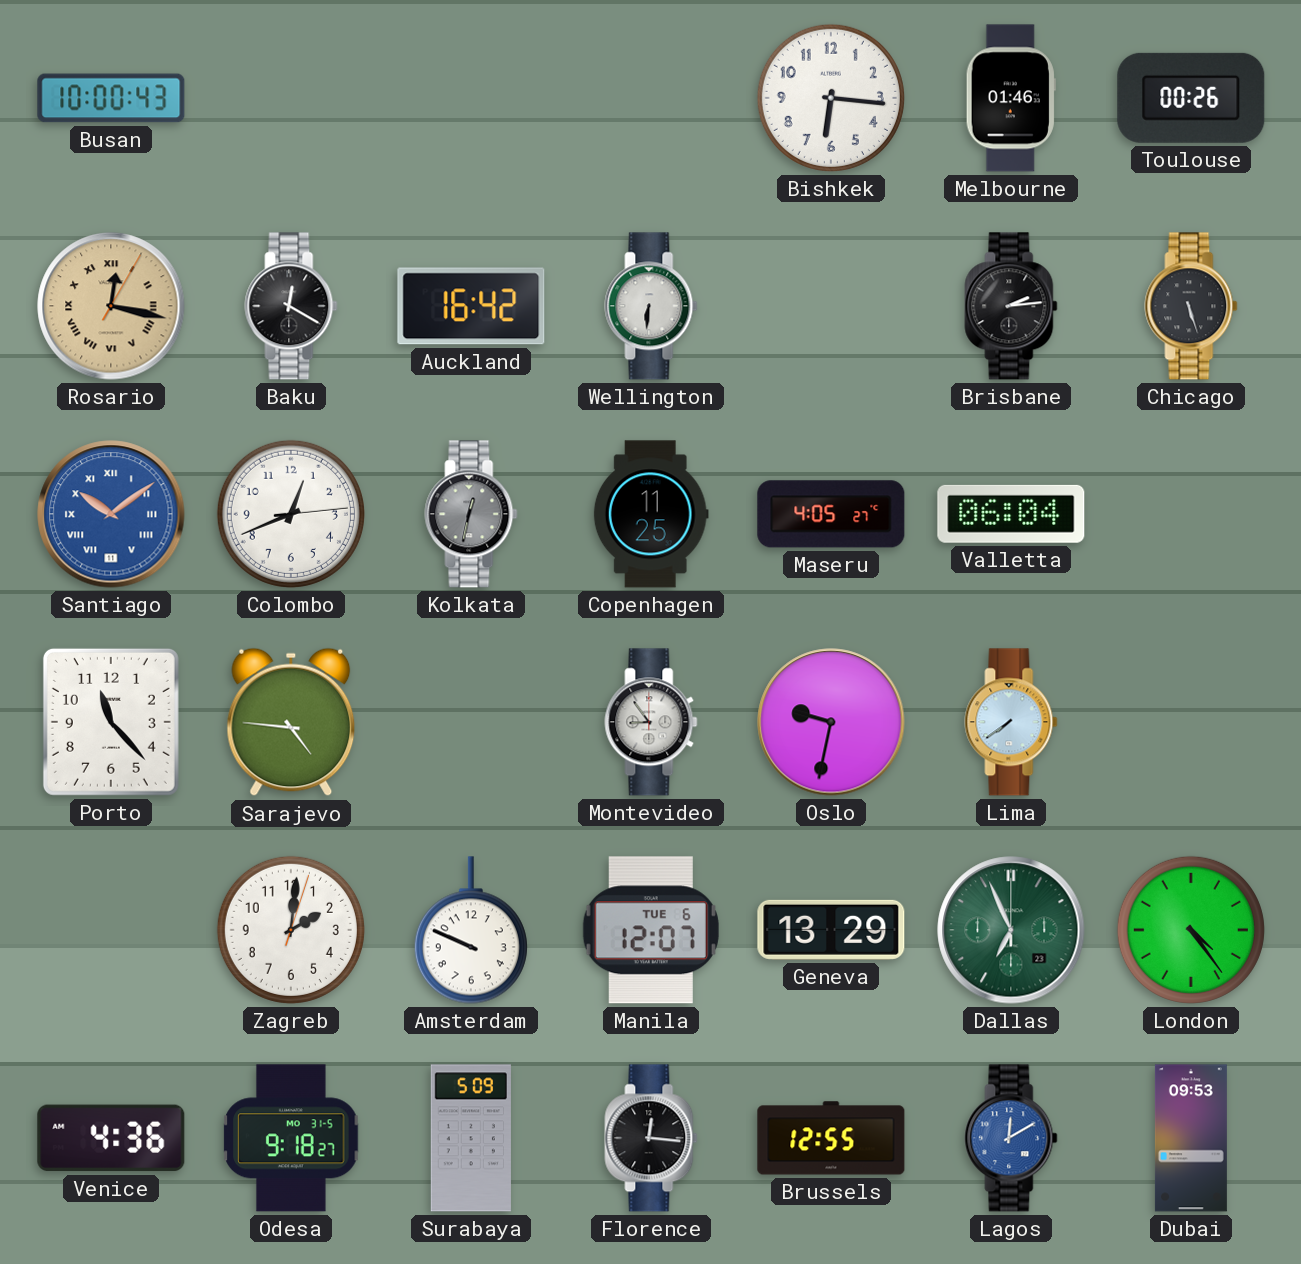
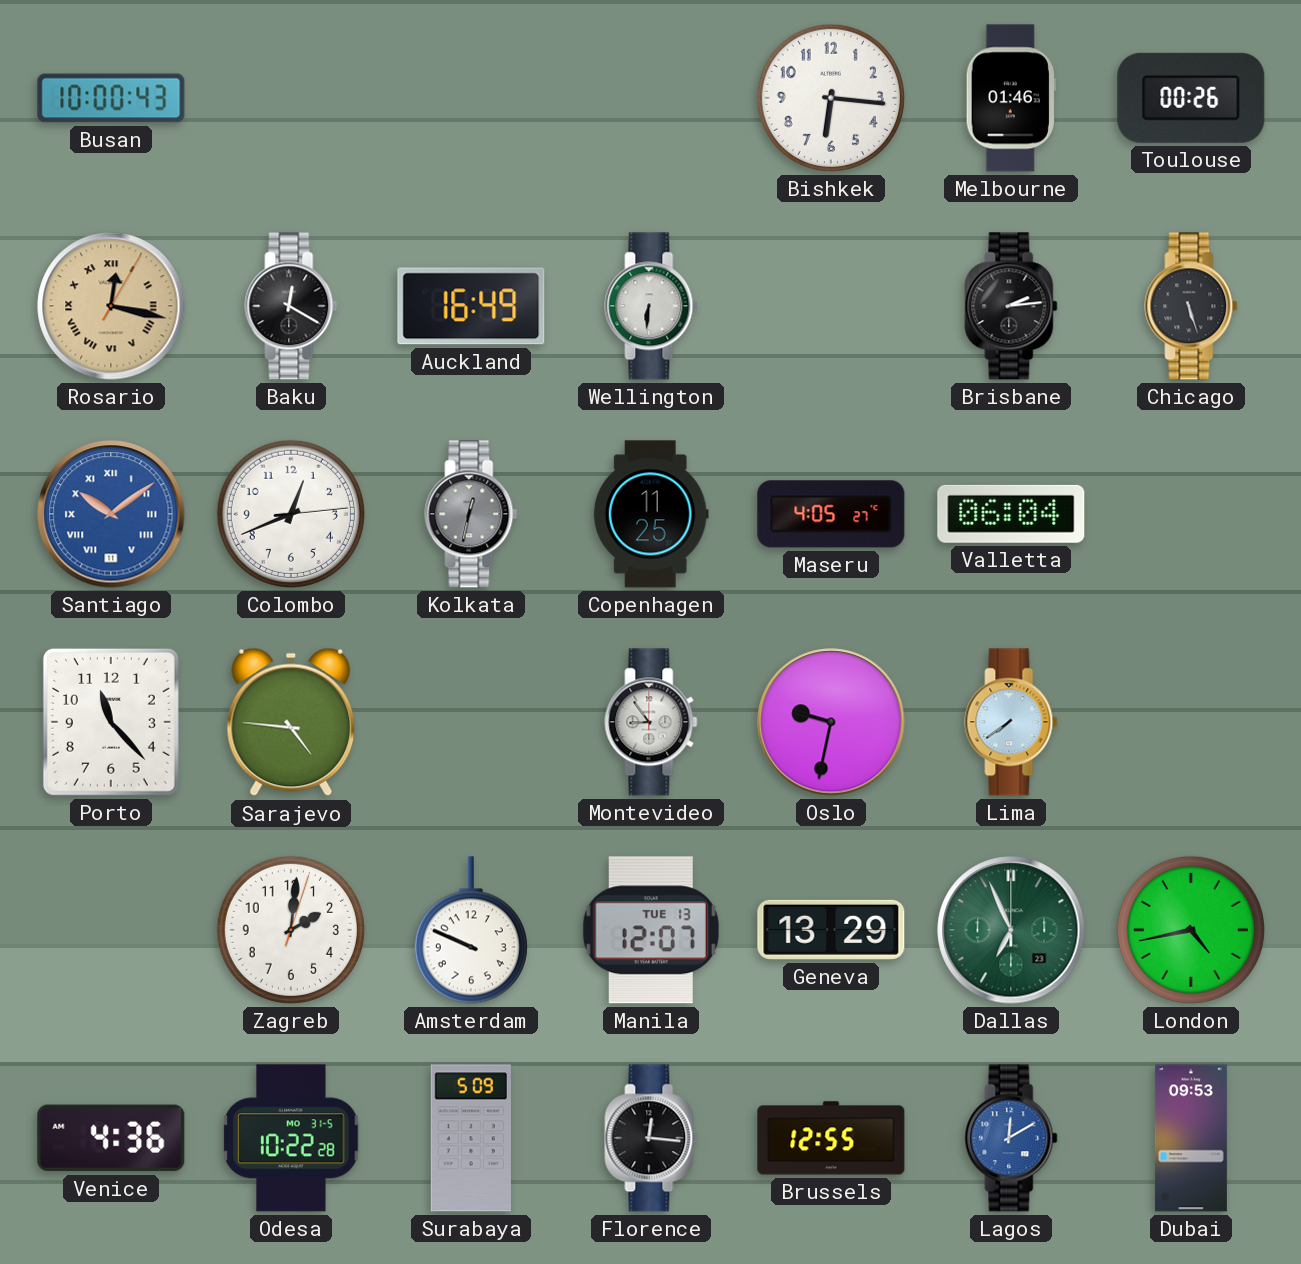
Auckland: 16:42 -> 16:49 (471, 306)
Manila date: TUE 6 -> TUE 13 (651, 930)
London: 4:24 -> 4:43 (1191, 930)
Odesa: 9:18 -> 10:22 (291, 1138)
